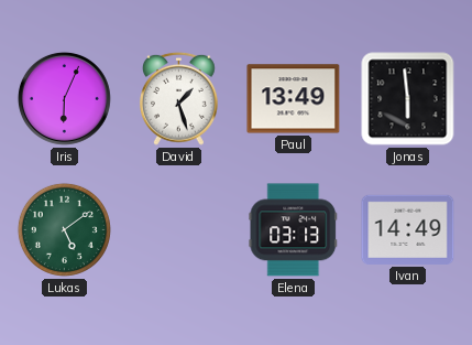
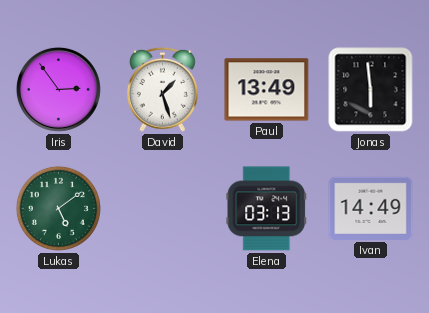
Iris: 6:04 -> 2:54 (58, 89)
